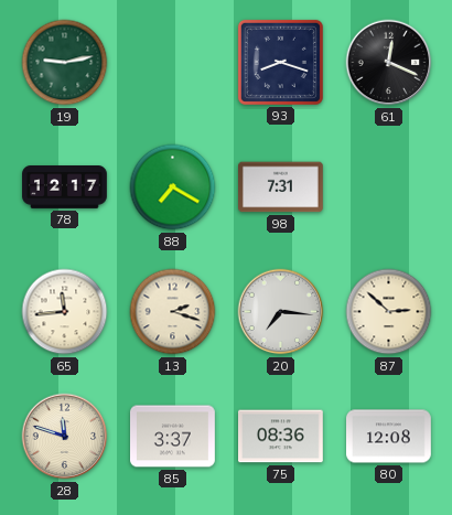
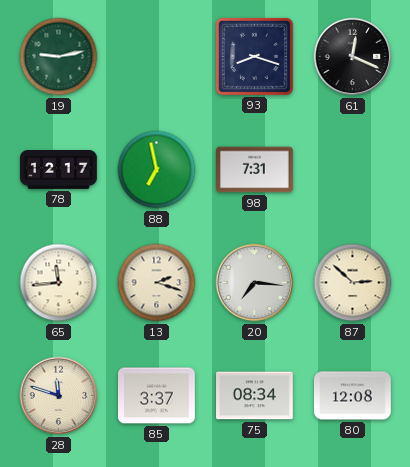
88: 7:20 -> 6:58 (157, 170)
75: 08:36 -> 08:34 (255, 396)
